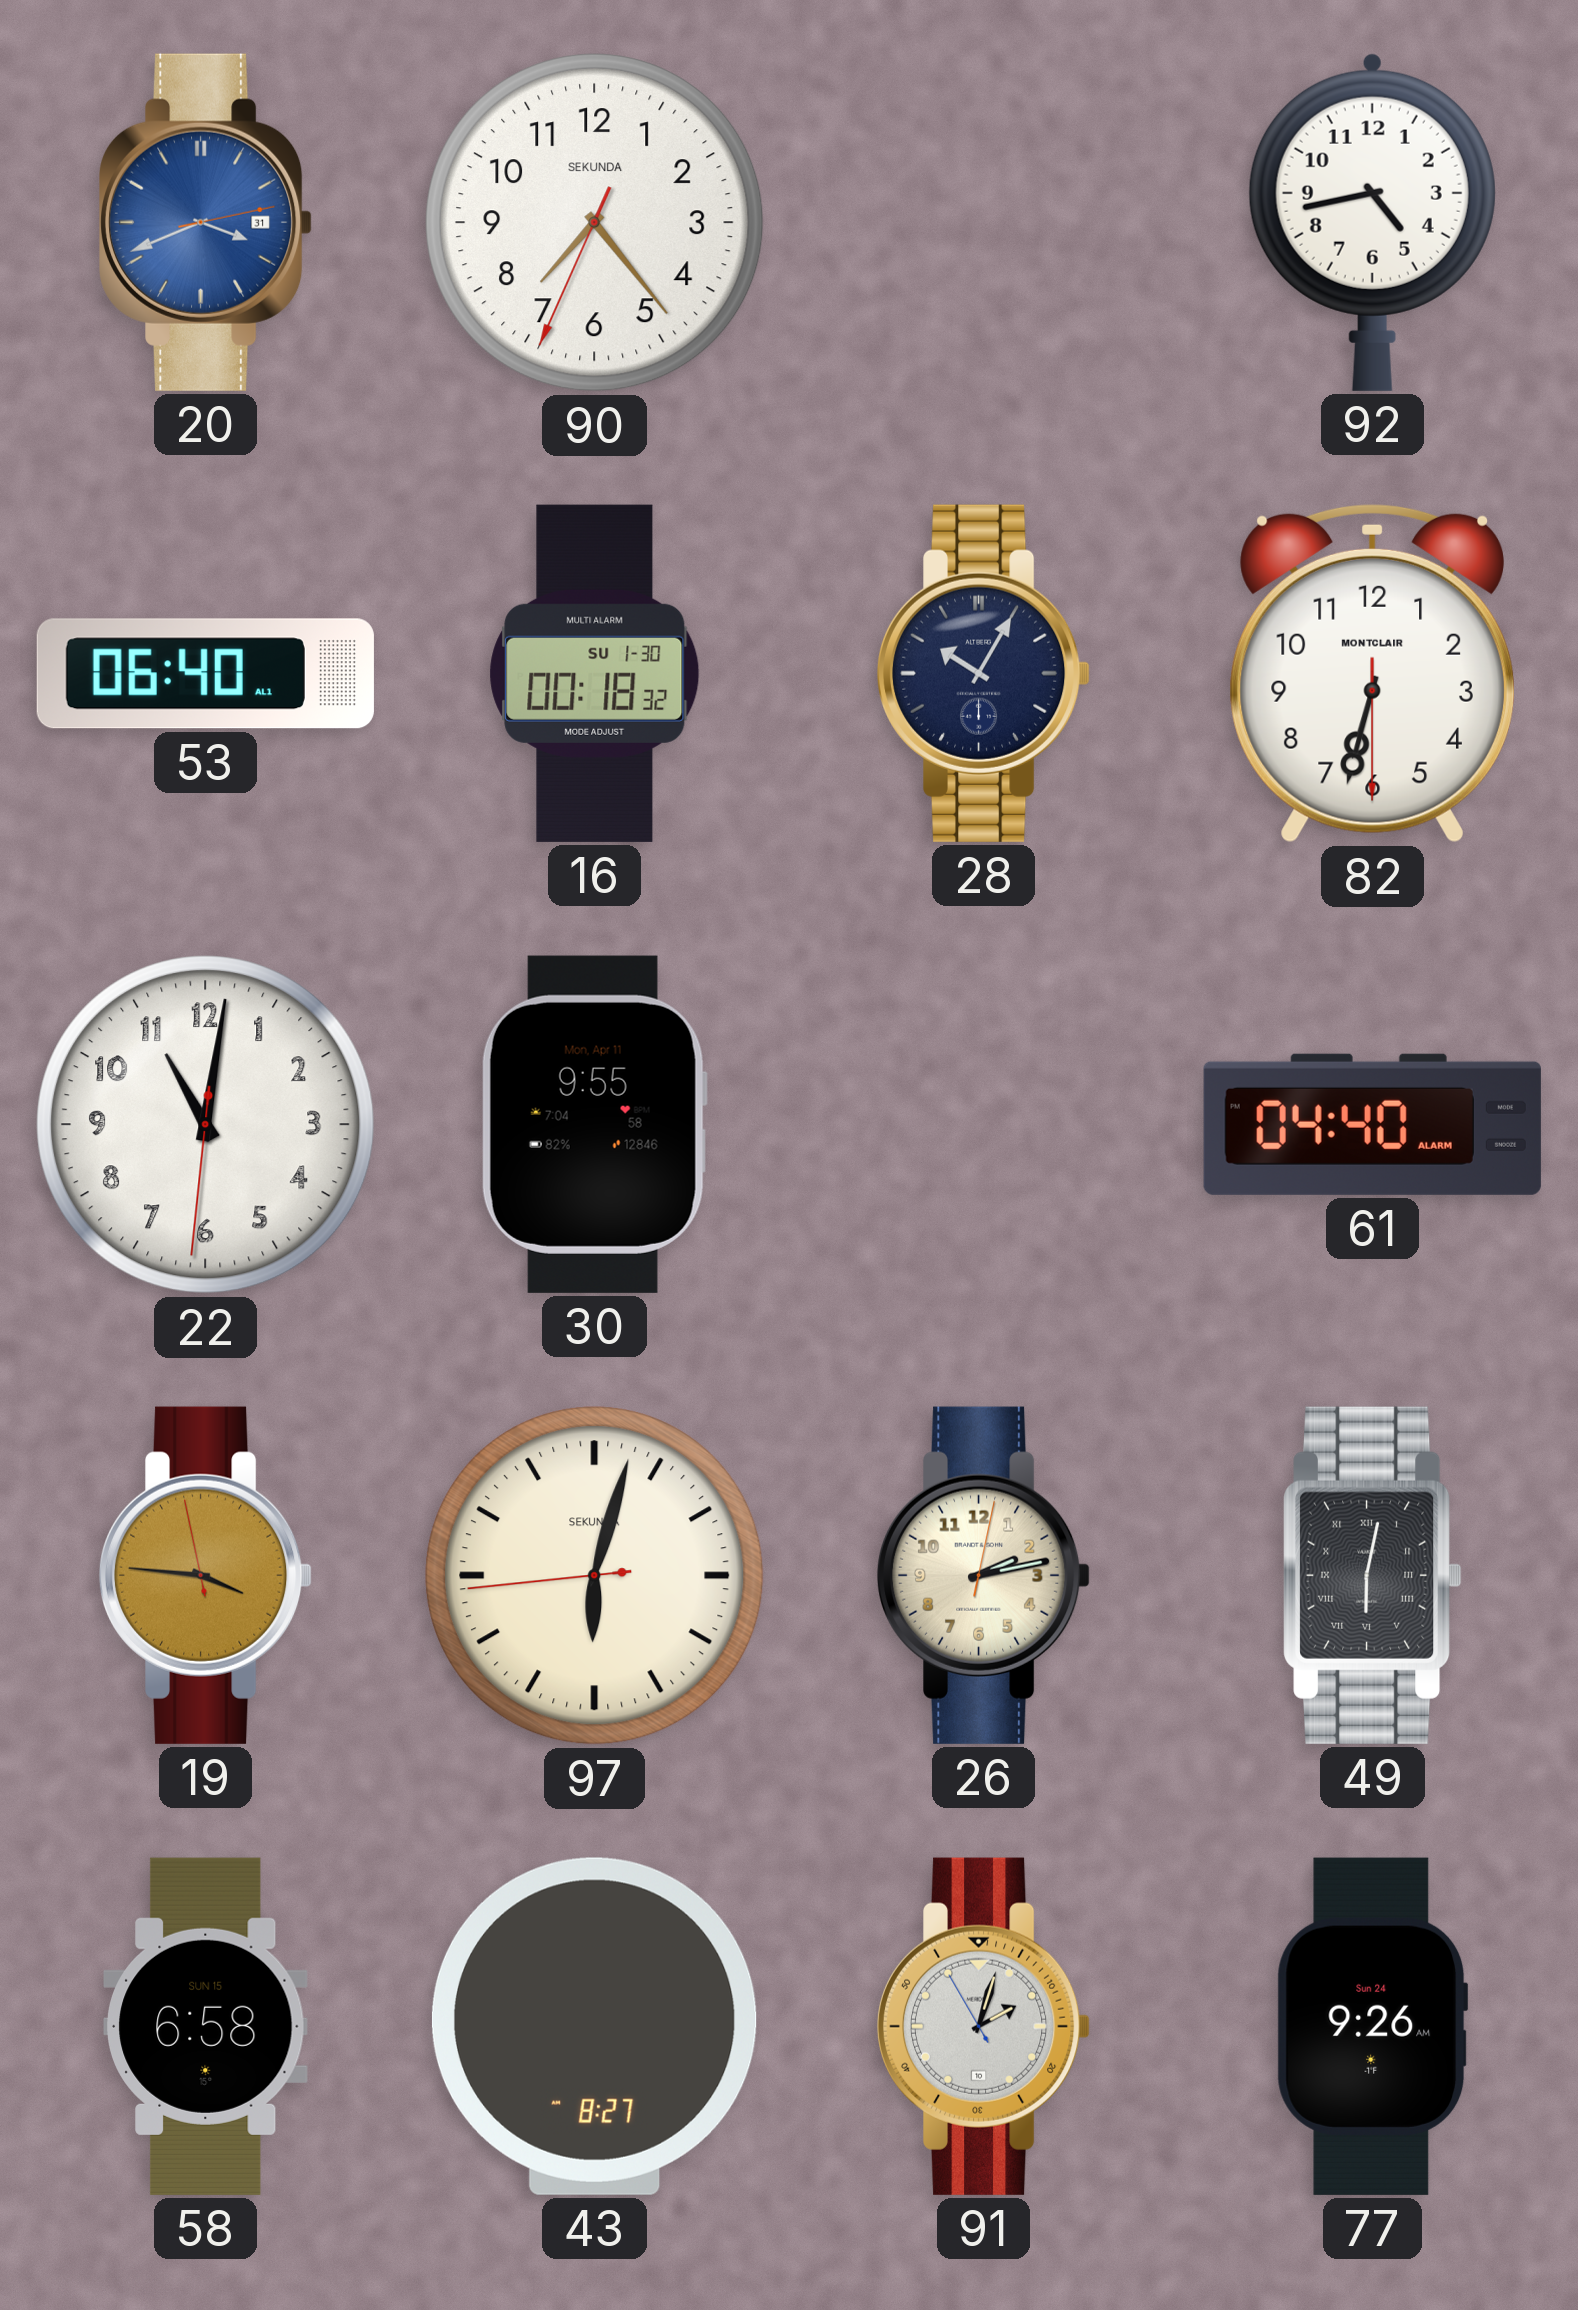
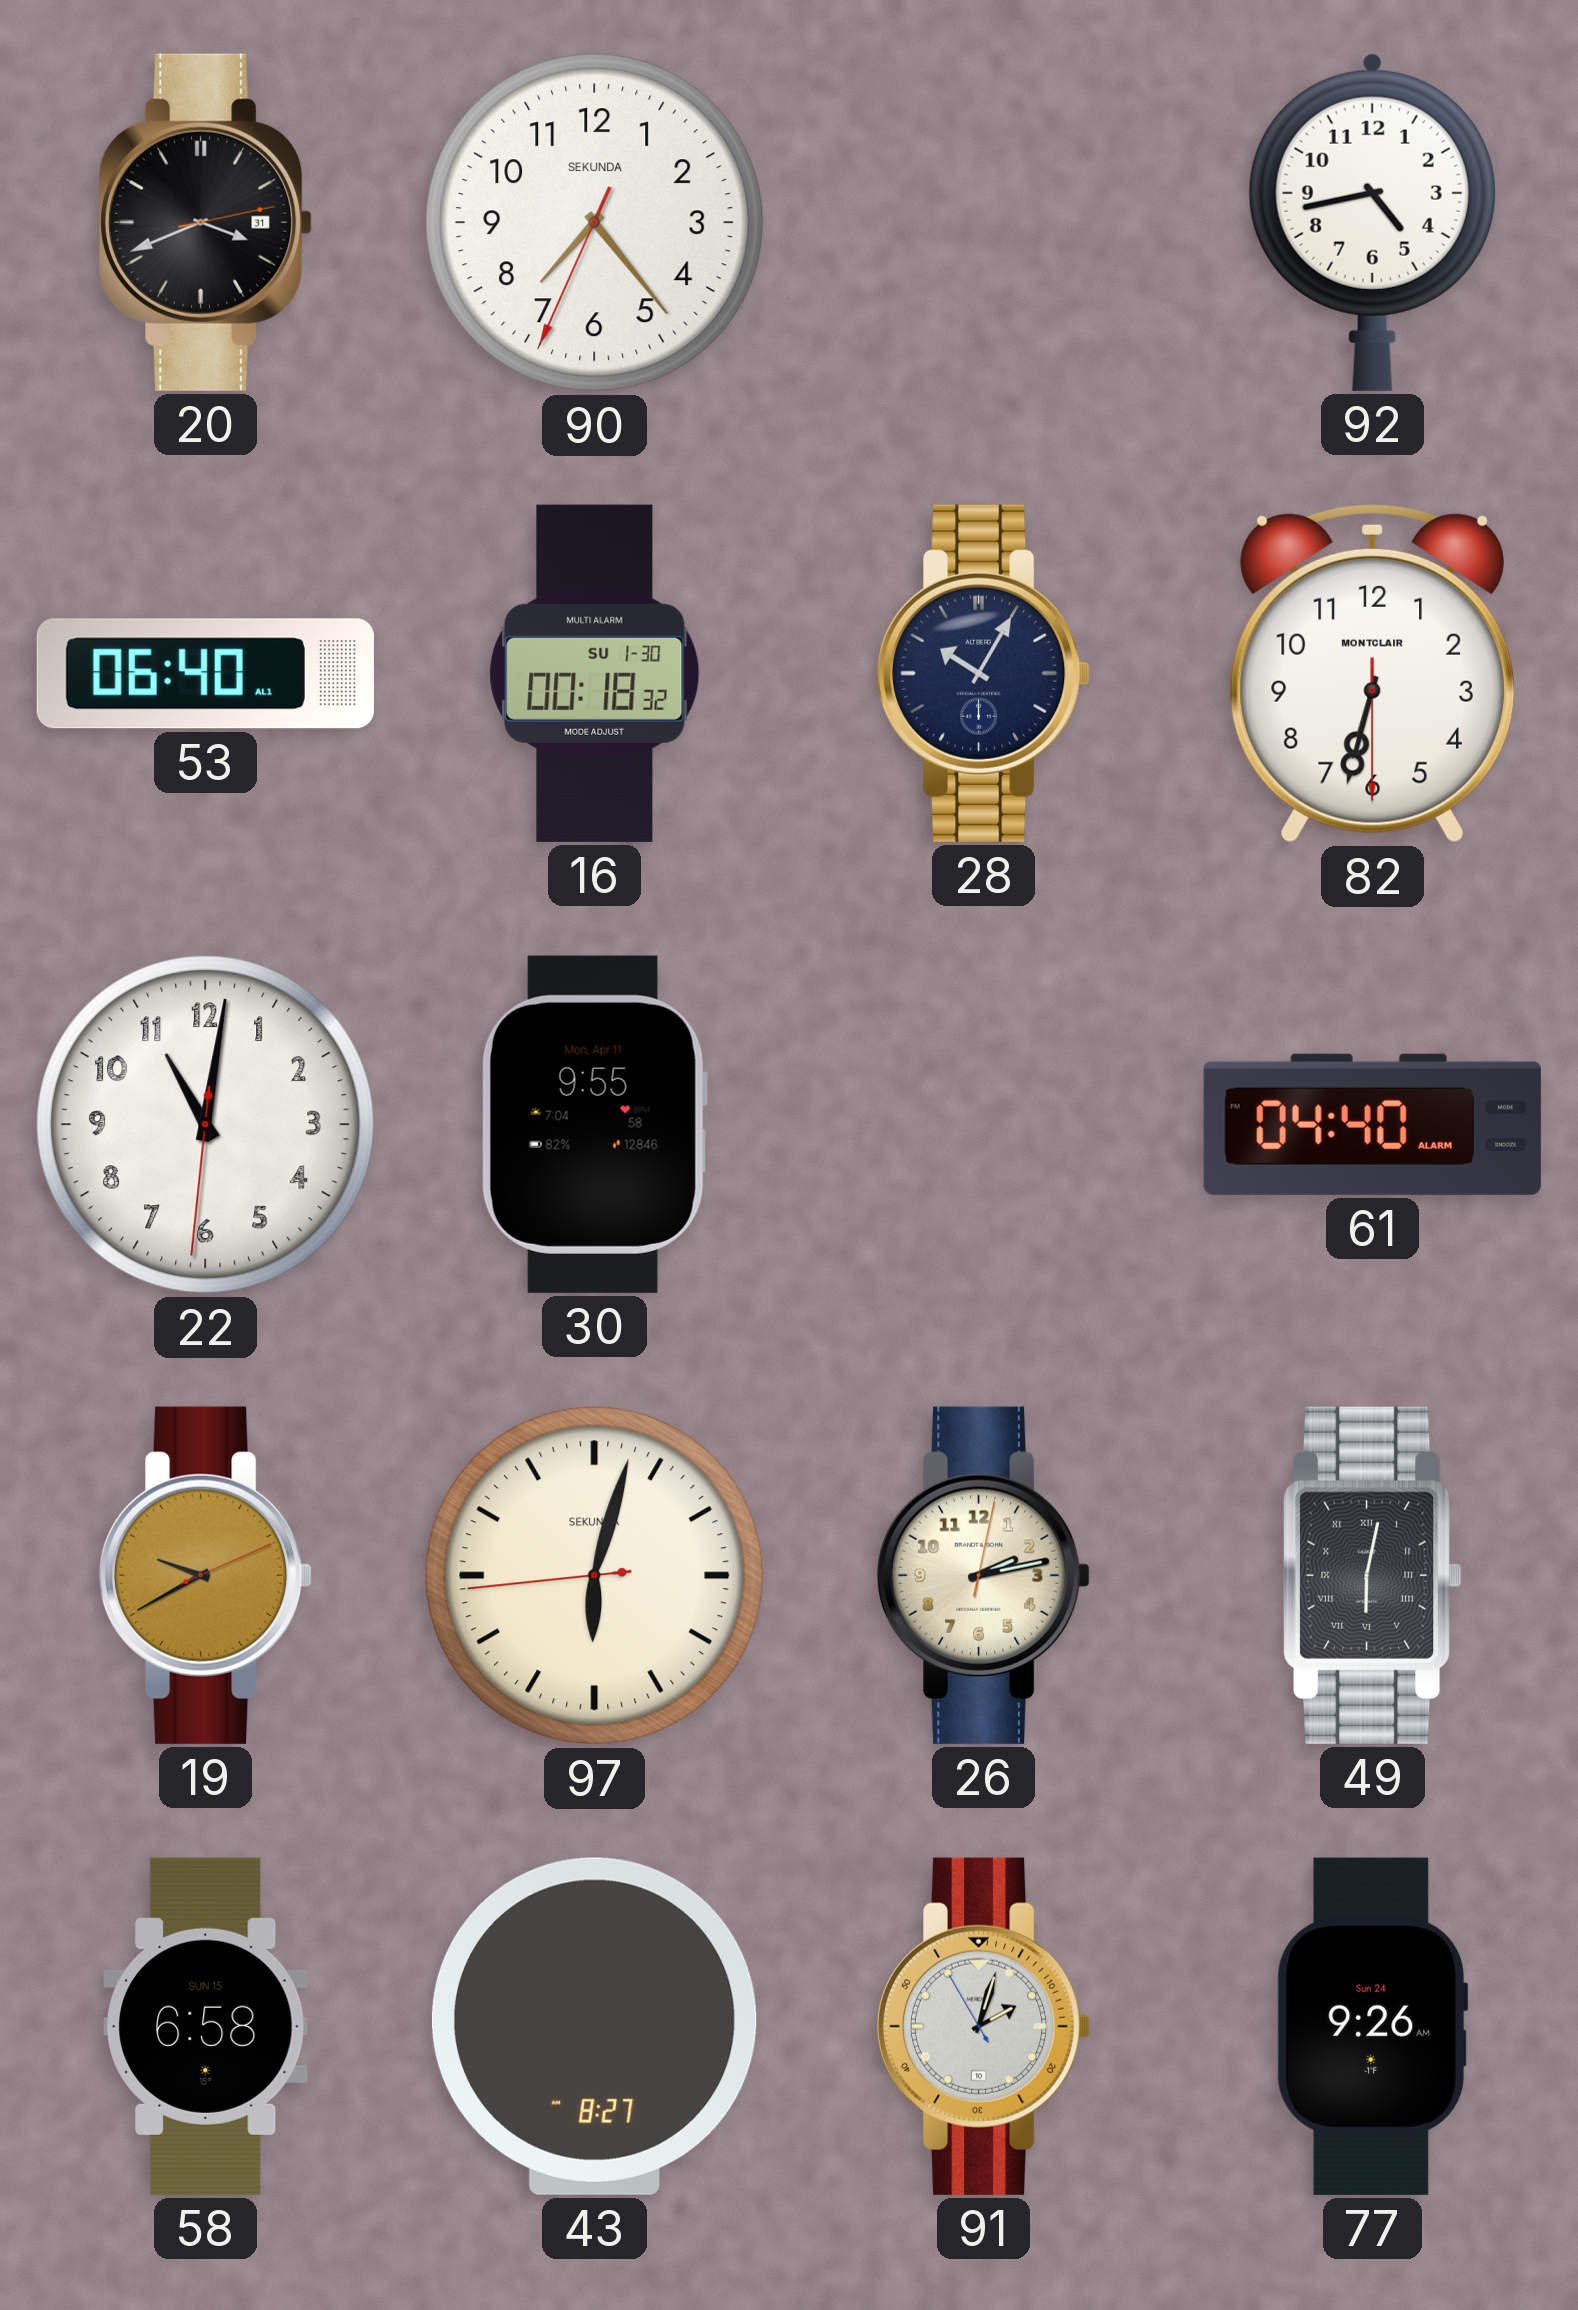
20 dial: blue -> black (207, 222)
19: 3:45 -> 9:40 (207, 1575)
